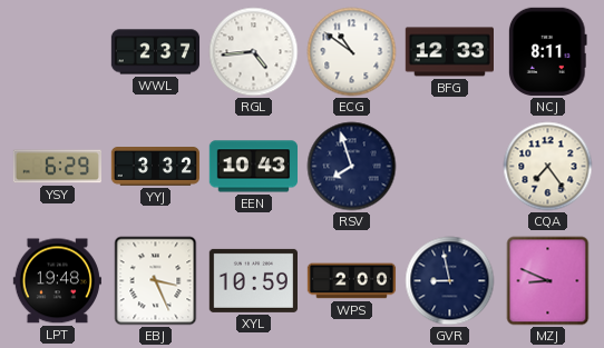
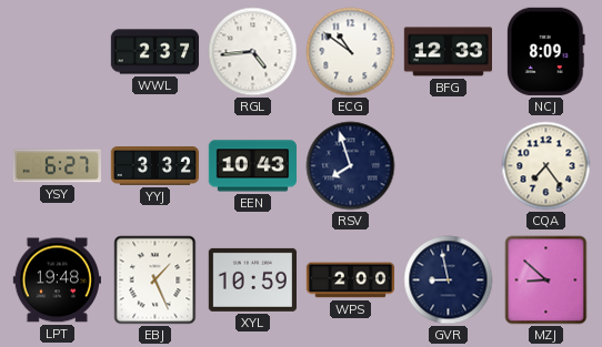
NCJ: 8:11 -> 8:09 (545, 51)
YSY: 6:29 -> 6:27 (57, 166)
EBJ: 3:26 -> 1:26 (155, 280)
MZJ: 8:49 -> 8:52 (546, 280)
